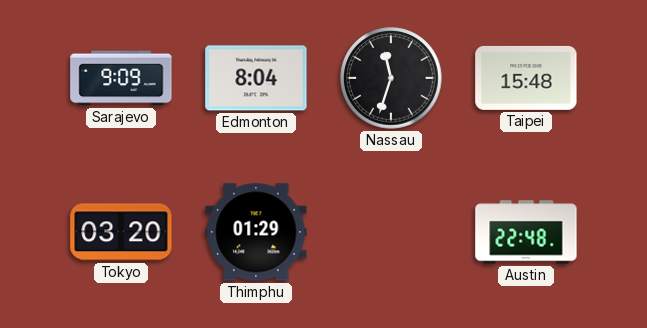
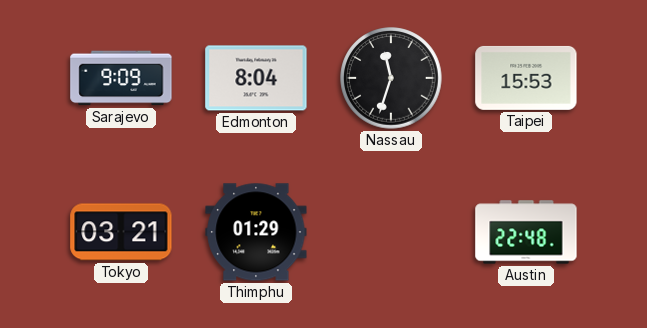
Taipei: 15:48 -> 15:53 (526, 78)
Tokyo: 03:20 -> 03:21 (121, 232)
